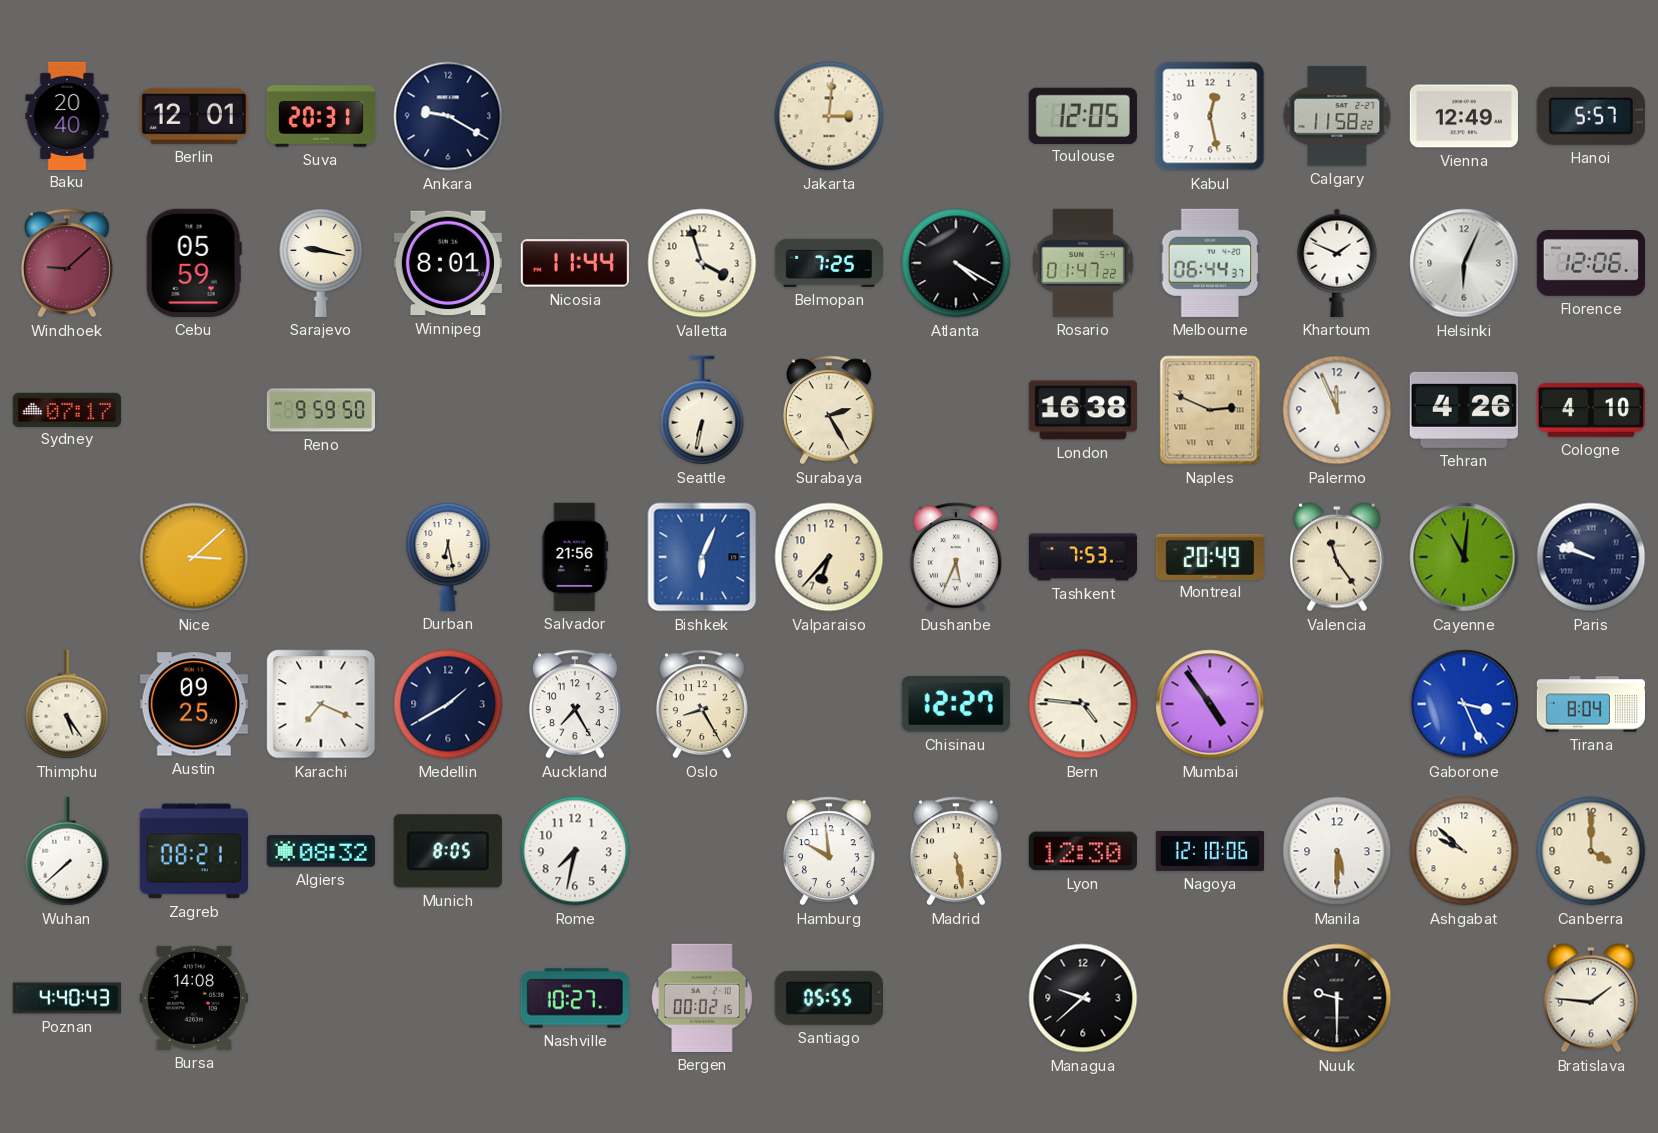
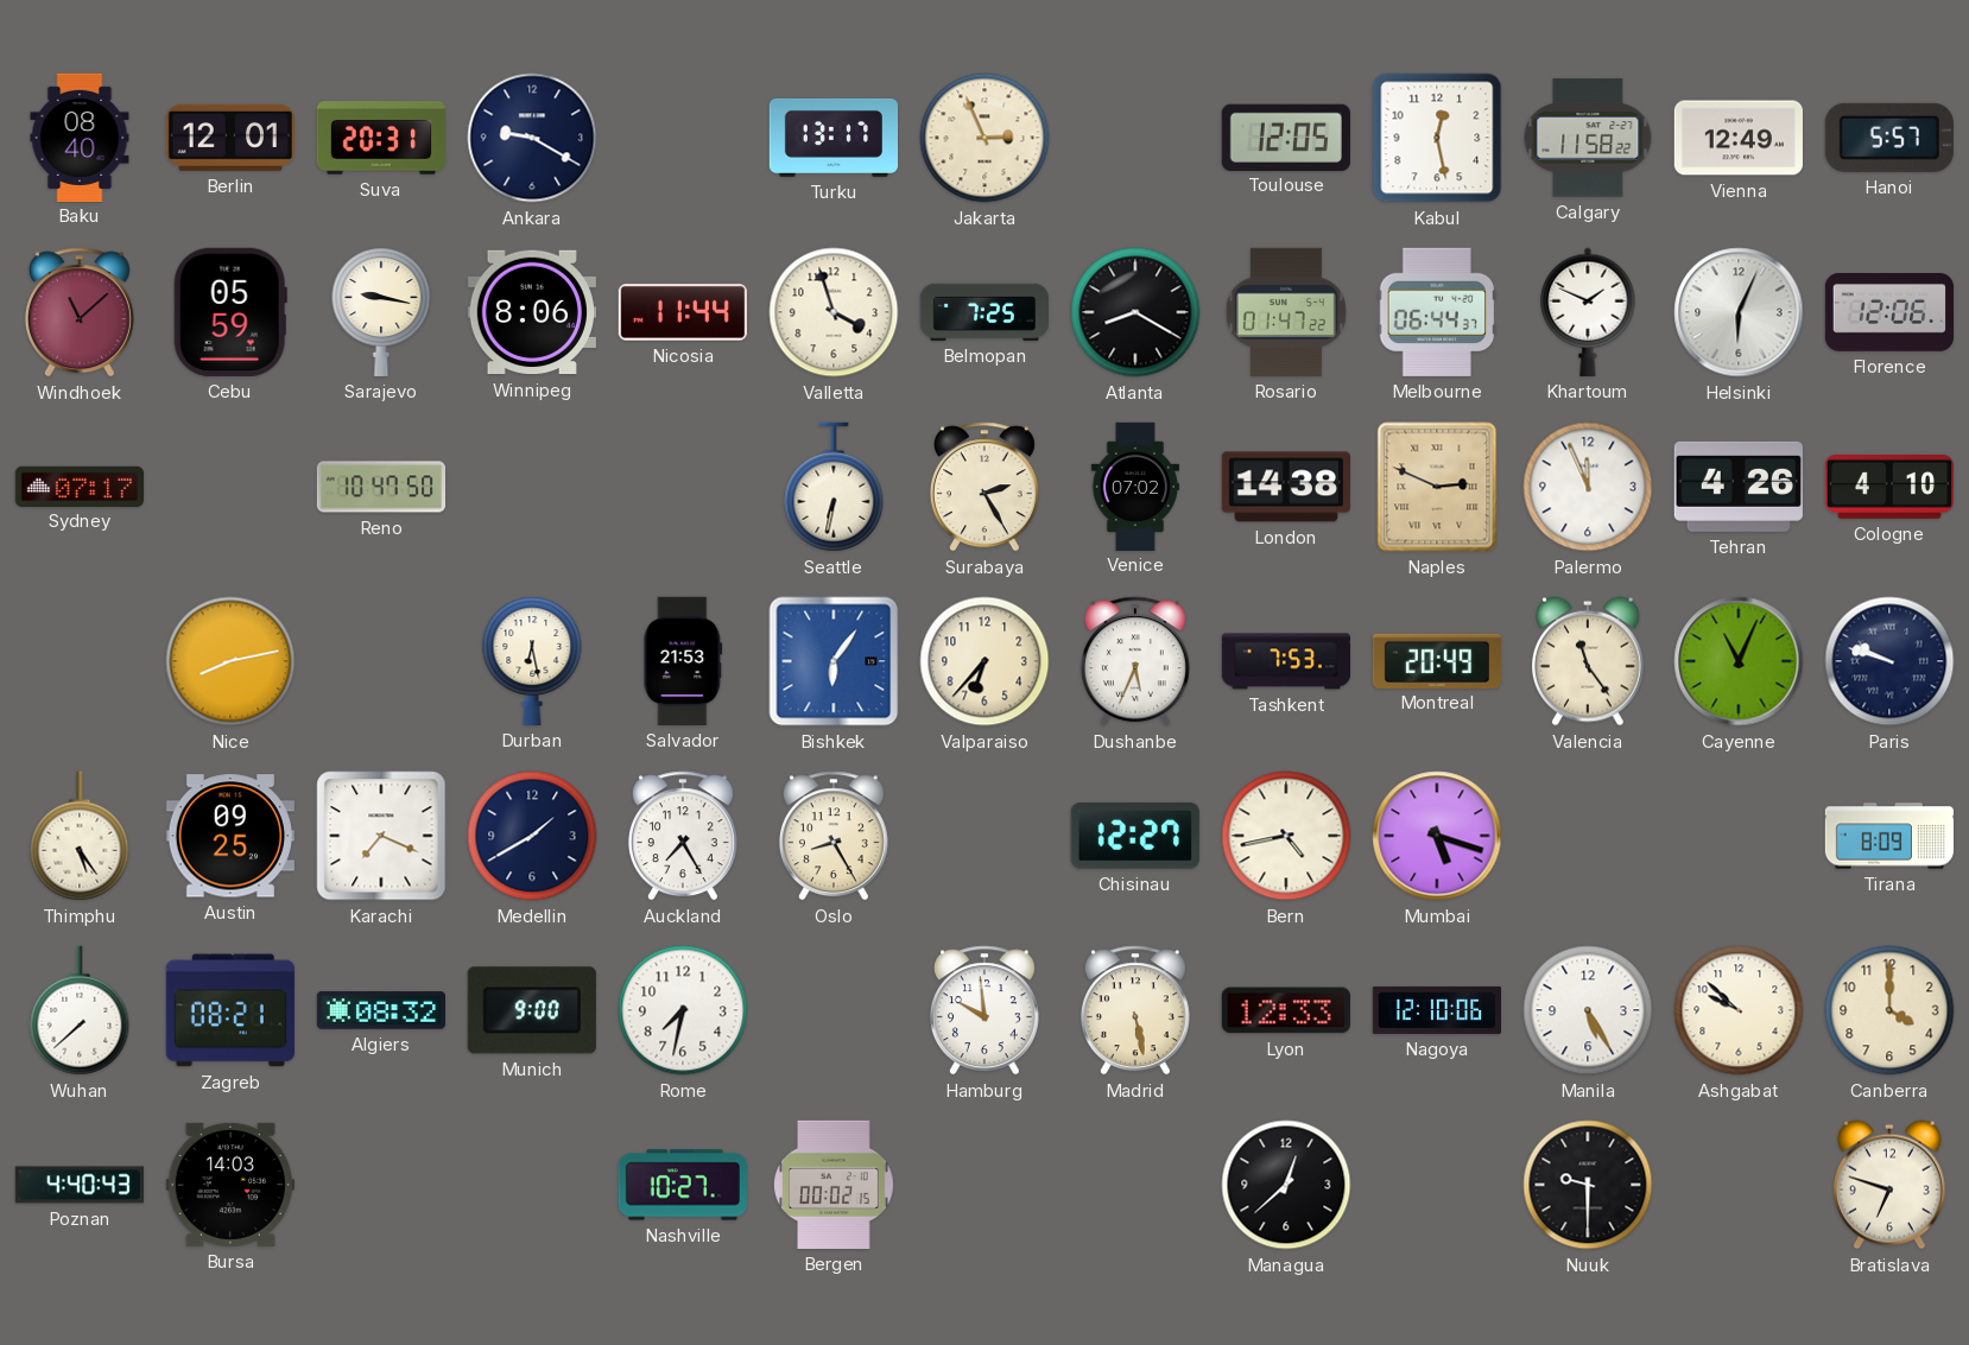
Baku: 20:40 -> 08:40 (80, 137)
Turku: none -> 13:17 (832, 138)
Jakarta: 3:01 -> 2:56 (984, 138)
Windhoek: 9:08 -> 11:08 (80, 312)
Winnipeg: 8:01 -> 8:06 (532, 312)
Atlanta: 4:20 -> 8:20 (1135, 312)
Reno: 9:59 -> 10:47 (380, 487)
Venice: none -> 07:02 (1135, 486)
London: 16:38 -> 14:38 (1286, 487)
Nice: 3:08 -> 8:13 (230, 661)
Salvador: 21:56 -> 21:53 (683, 661)
Bishkek: 6:04 -> 6:06 (834, 661)
Cayenne: 11:01 -> 11:04 (1739, 661)
Bern: 4:46 -> 4:43 (1286, 836)
Mumbai: 4:54 -> 5:18 (1437, 836)
Gaborone: 3:26 -> none (1464, 704)
Tirana: 8:04 -> 8:09 (1888, 836)
Munich: 8:05 -> 9:00 (532, 1010)
Lyon: 12:30 -> 12:33 (1286, 1010)
Manila: 5:30 -> 5:25 (1588, 1010)
Bursa: 14:08 -> 14:03 (230, 1185)
Santiago: 05:55 -> none (829, 998)
Managua: 9:38 -> 12:38 (1286, 1185)
Bratislava: 1:46 -> 6:48 (1889, 1185)
